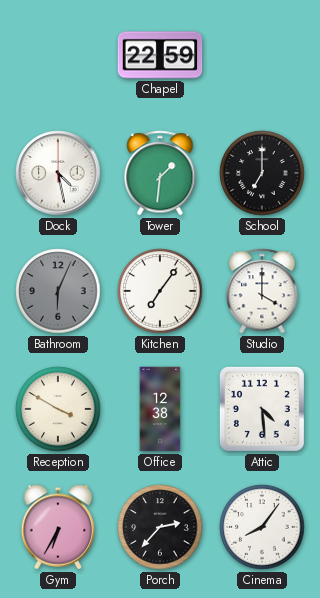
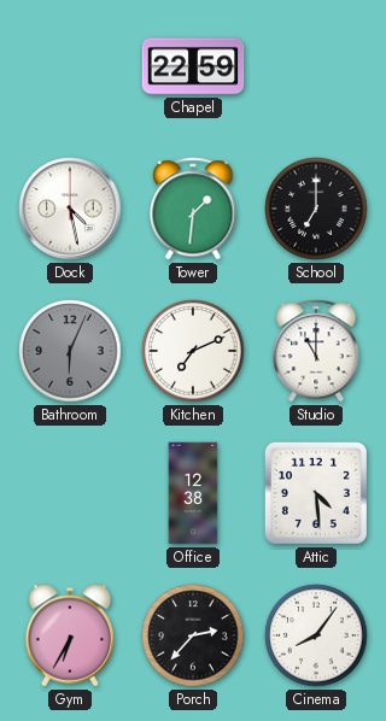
Kitchen: 7:06 -> 7:11 (193, 351)
Studio: 4:00 -> 11:00 (316, 351)
Reception: 3:50 -> none (58, 409)
